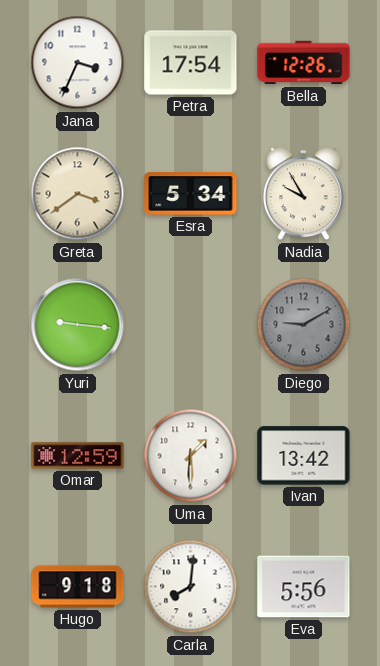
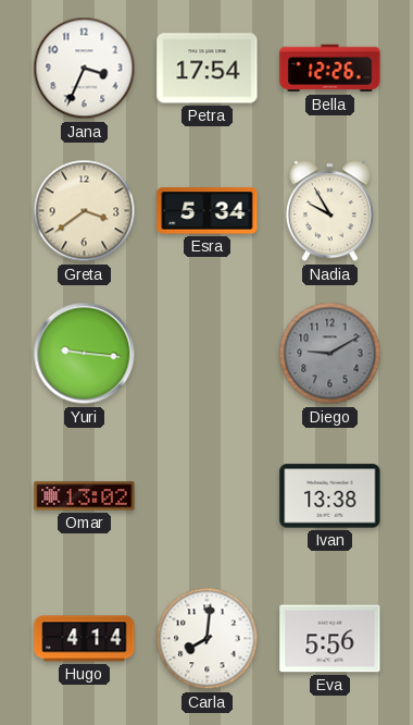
Omar: 12:59 -> 13:02 (85, 496)
Uma: 1:30 -> none (191, 456)
Ivan: 13:42 -> 13:38 (330, 496)
Hugo: 9:18 -> 4:14 (85, 639)
